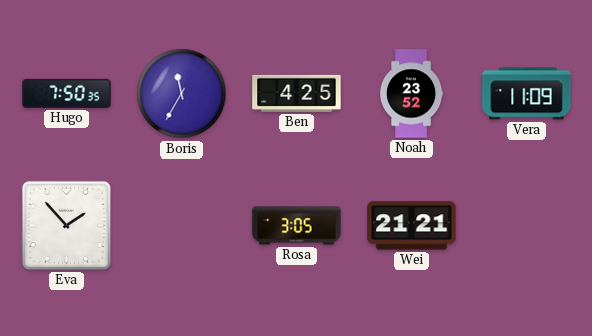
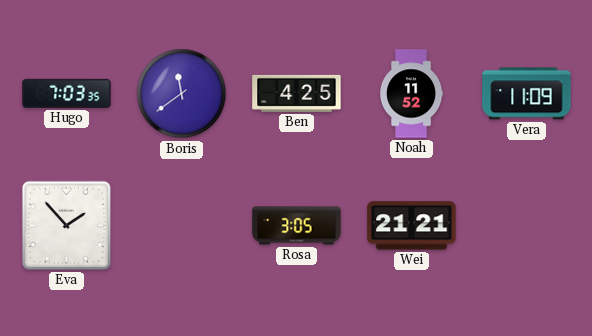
Hugo: 7:50 -> 7:03 (67, 93)
Boris: 11:35 -> 11:39 (182, 94)
Noah: 23:52 -> 11:52 (412, 94)
